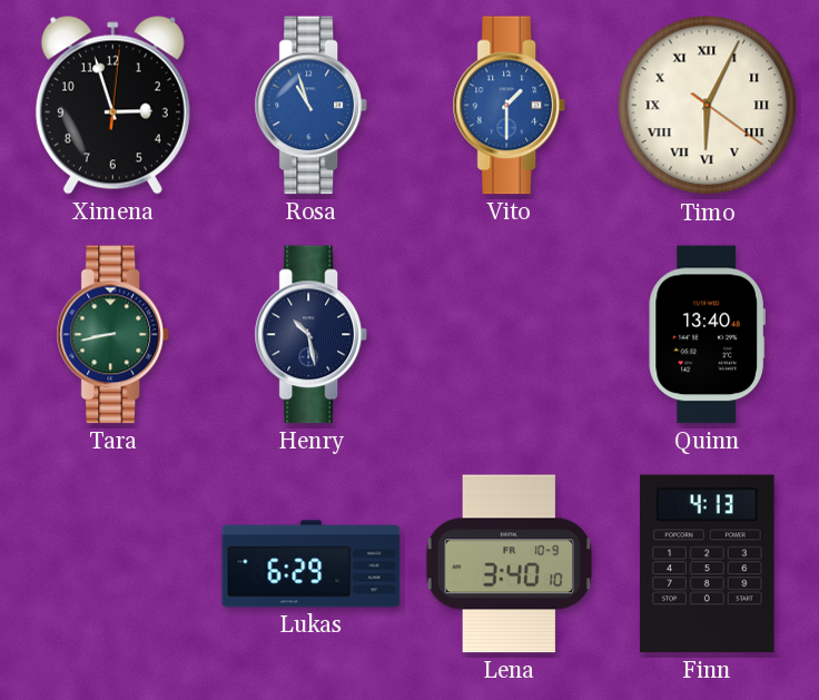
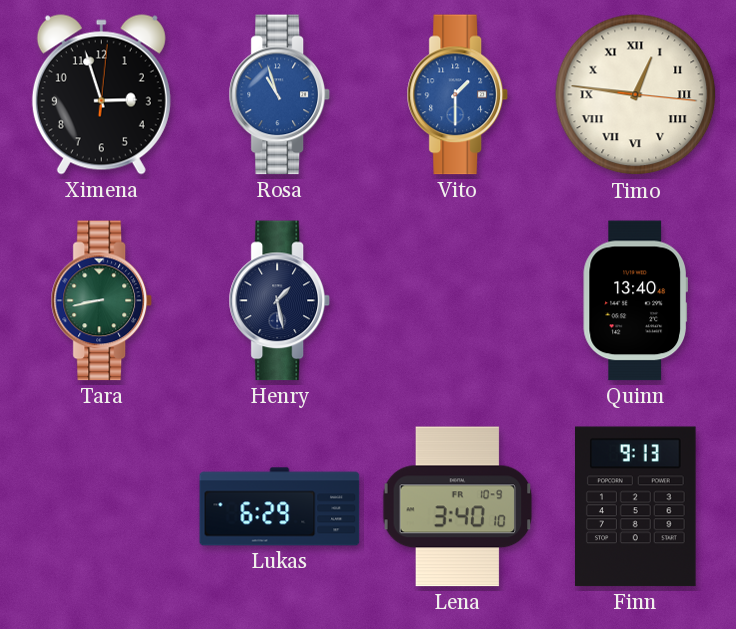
Timo: 6:04 -> 12:46 (636, 95)
Henry: 10:28 -> 1:28 (280, 301)
Finn: 4:13 -> 9:13 (636, 507)
